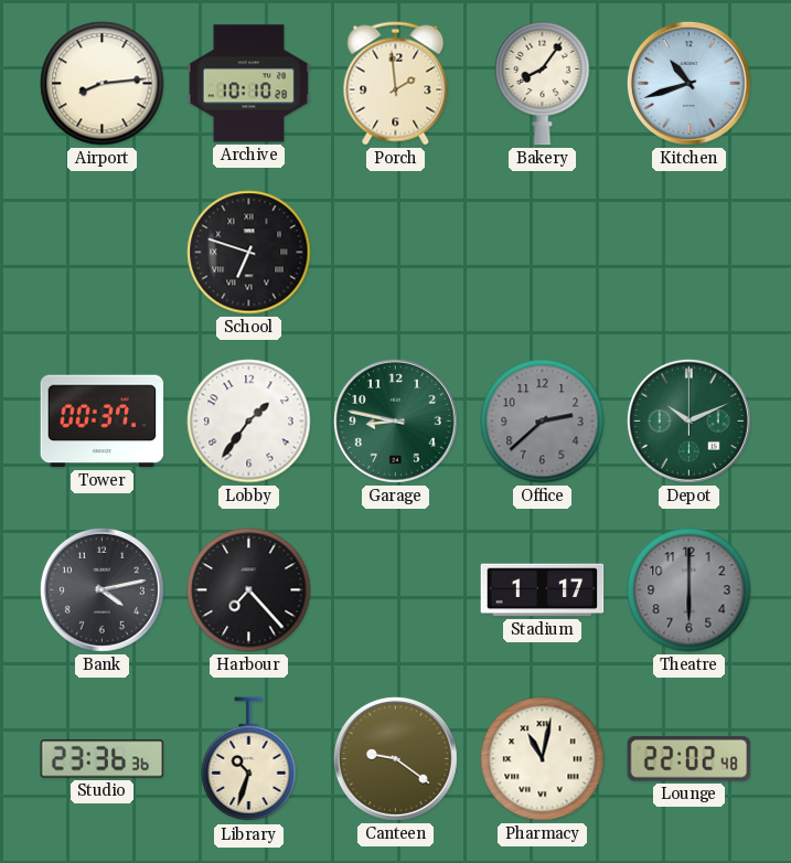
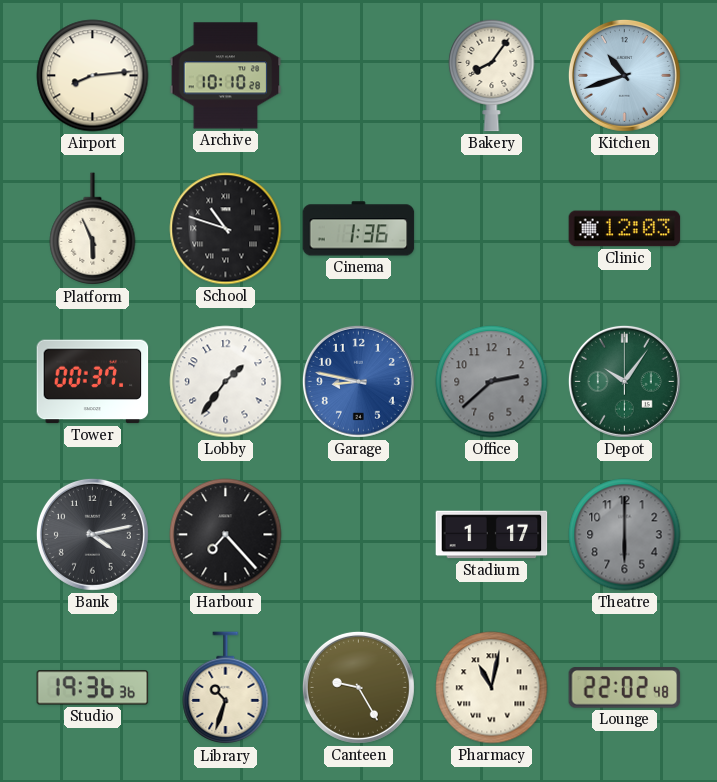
Porch: 1:59 -> none (396, 84)
Platform: none -> 5:56 (93, 229)
School: 6:48 -> 10:48 (226, 229)
Cinema: none -> 1:36 (359, 229)
Clinic: none -> 12:03 (625, 229)
Garage dial: green -> blue (358, 381)
Depot: 10:11 -> 10:06 (624, 381)
Studio: 23:36 -> 19:36 (93, 688)
Canteen: 9:21 -> 9:25 (358, 687)
